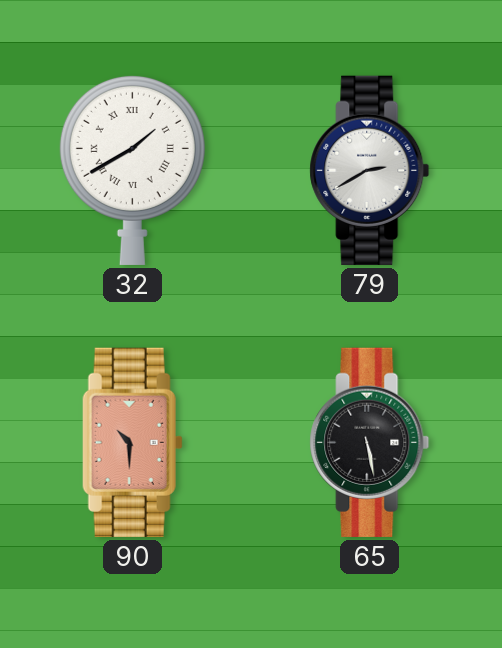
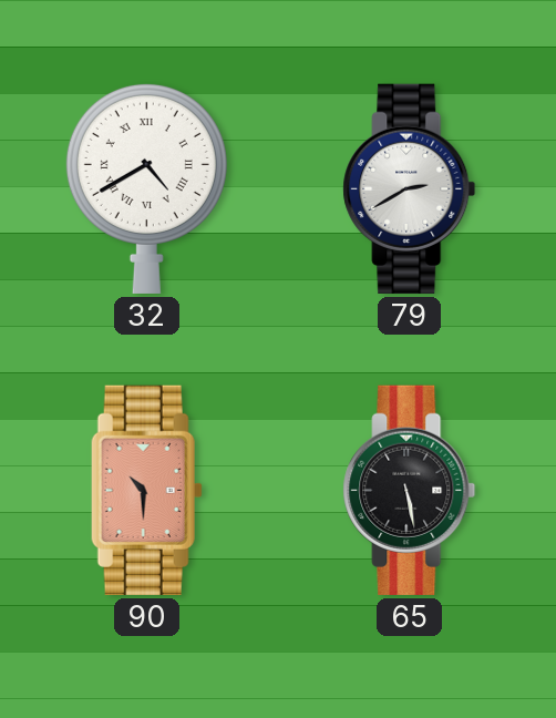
32: 1:40 -> 4:40 (146, 188)
